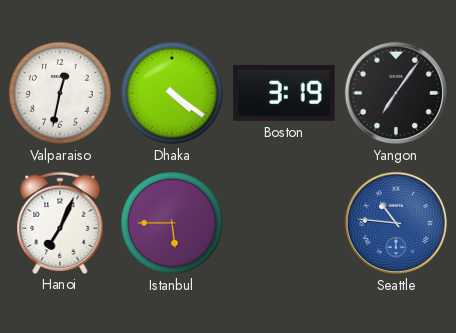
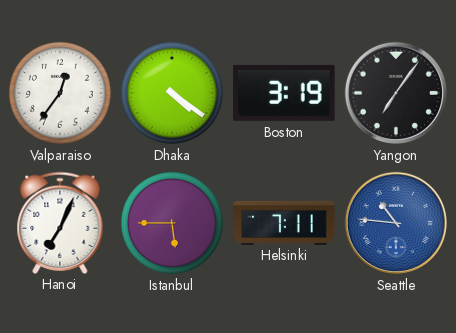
Valparaiso: 12:32 -> 12:36 (60, 93)
Helsinki: none -> 7:11 (284, 222)
